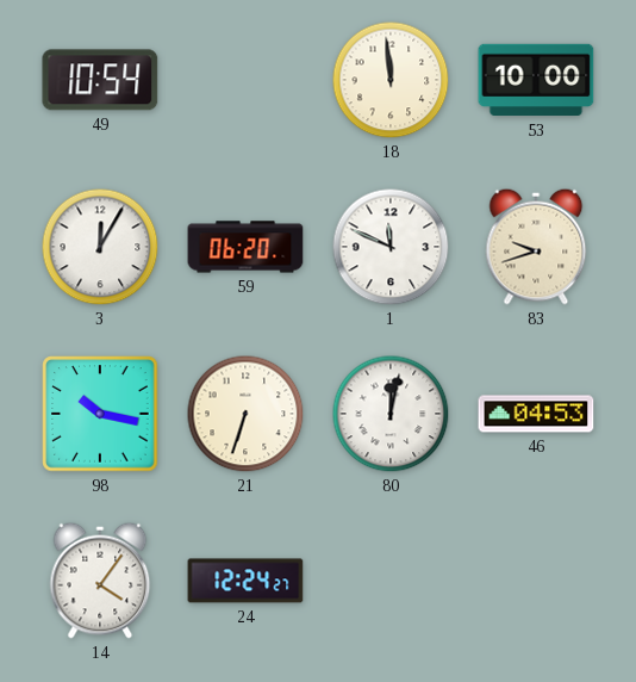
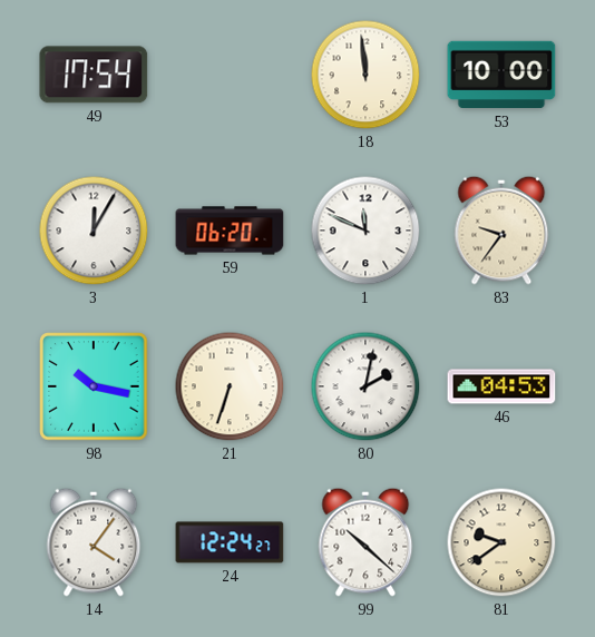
49: 10:54 -> 17:54 (94, 75)
83: 9:42 -> 9:36 (501, 231)
80: 12:02 -> 2:02 (365, 386)
99: none -> 10:22 (365, 542)
81: none -> 9:39 (501, 542)
